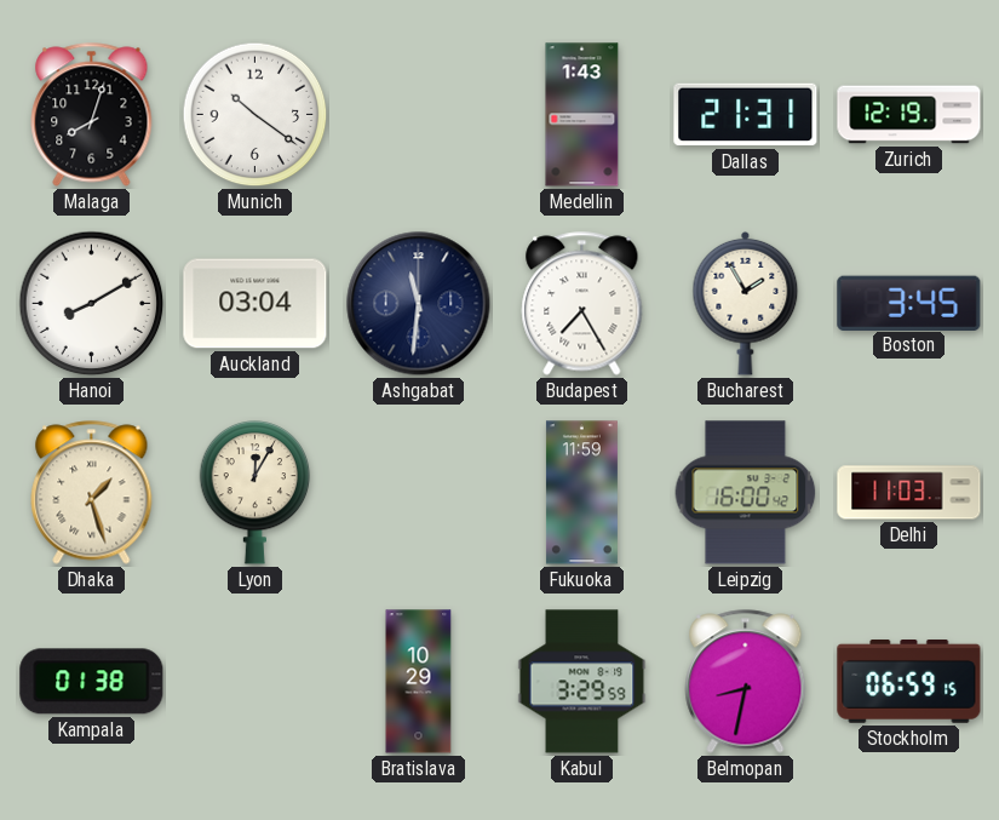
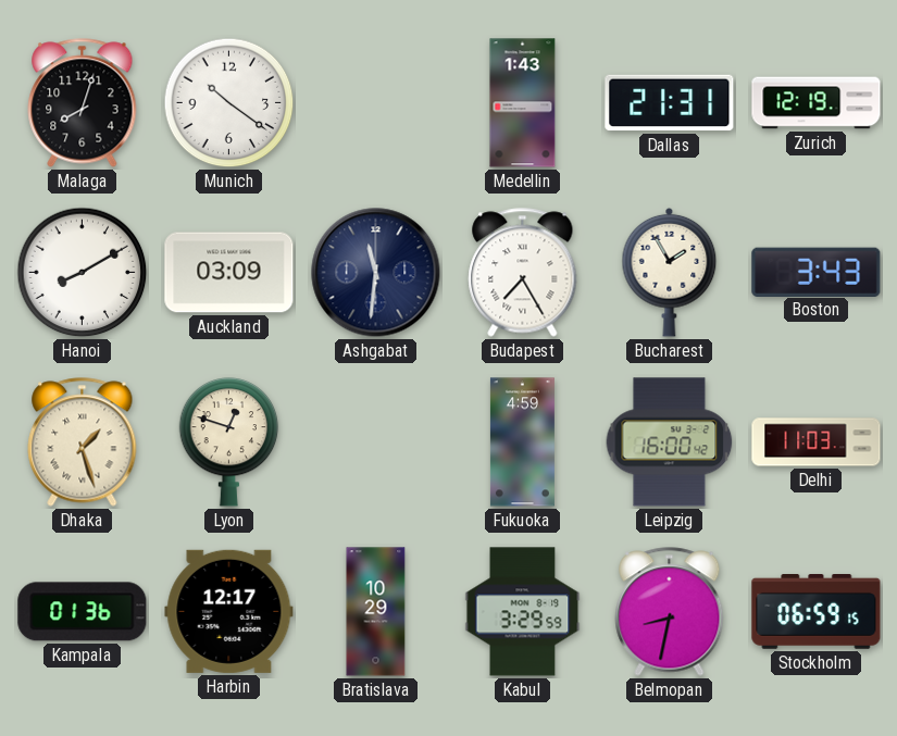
Auckland: 03:04 -> 03:09 (229, 273)
Boston: 3:45 -> 3:43 (817, 272)
Lyon: 12:05 -> 12:48 (229, 442)
Fukuoka: 11:59 -> 4:59 (522, 442)
Kampala: 01:38 -> 01:36 (83, 612)
Harbin: none -> 12:17 (229, 611)
